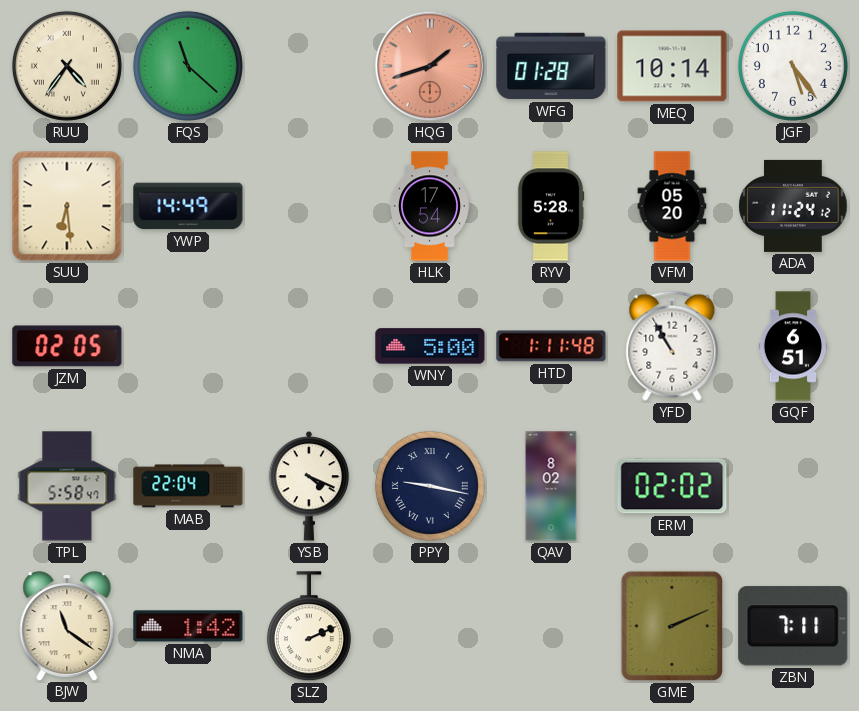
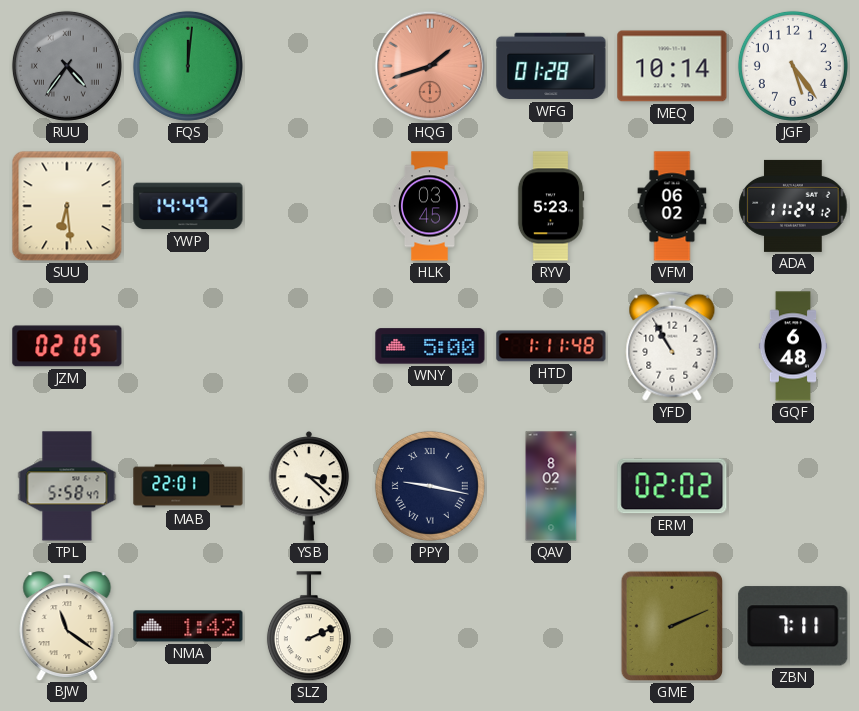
RUU dial: cream -> grey (67, 66)
FQS: 11:22 -> 12:01 (188, 66)
HLK: 17:54 -> 03:45 (429, 206)
RYV: 5:28 -> 5:23 (551, 206)
VFM: 05:20 -> 06:02 (672, 206)
GQF: 6:51 -> 6:48 (793, 346)
MAB: 22:04 -> 22:01 (188, 486)
YSB: 4:19 -> 3:22 (309, 487)
